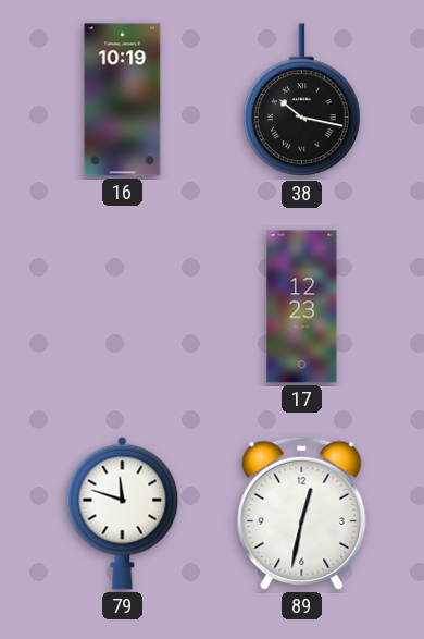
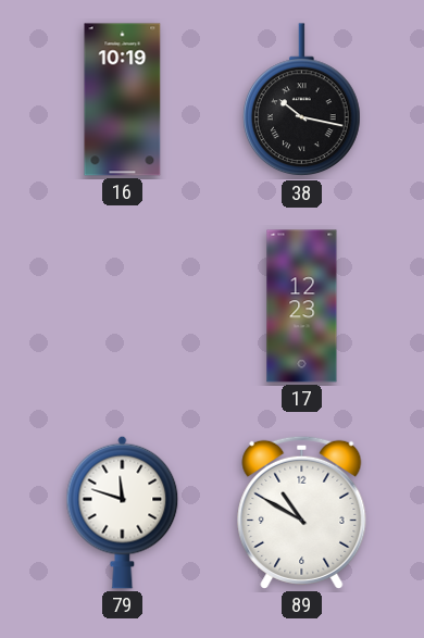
89: 12:32 -> 10:50 (302, 512)
